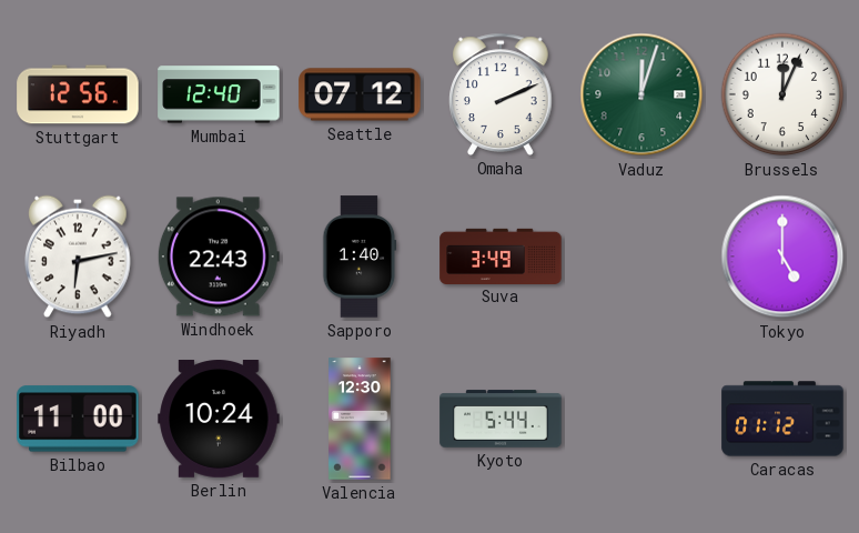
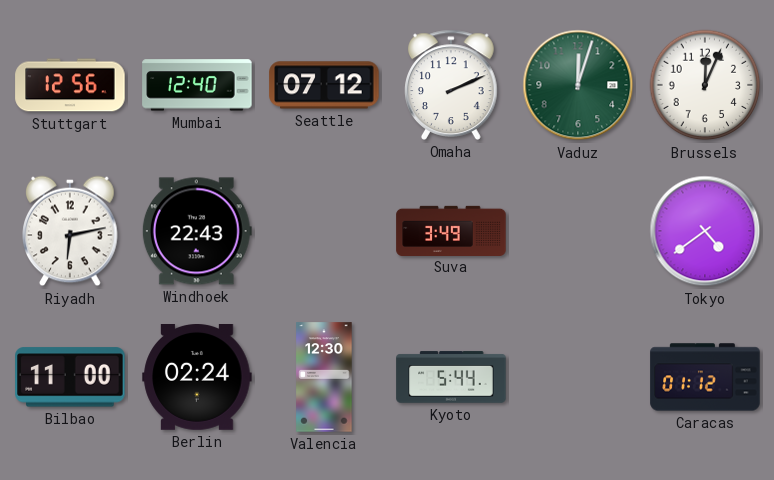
Sapporo: 1:40 -> none (360, 257)
Tokyo: 5:00 -> 4:39 (705, 231)
Berlin: 10:24 -> 02:24 (197, 378)
